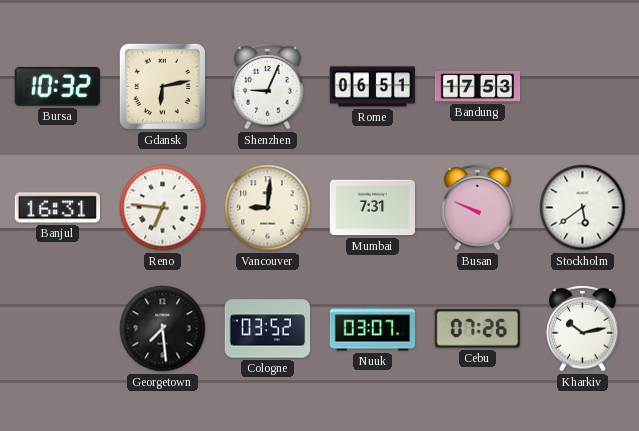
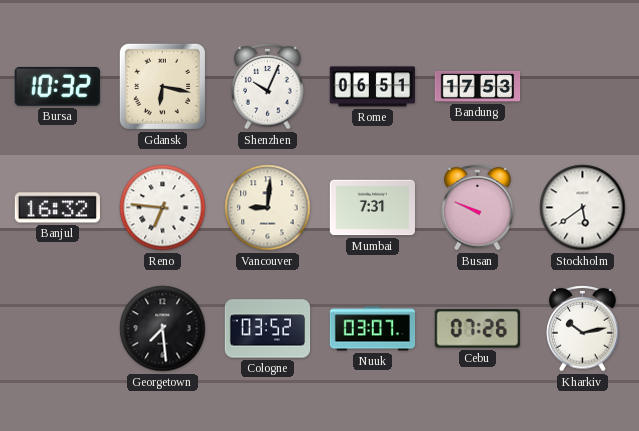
Gdansk: 6:13 -> 6:17 (162, 86)
Shenzhen: 9:04 -> 10:04 (268, 86)
Banjul: 16:31 -> 16:32 (57, 208)
